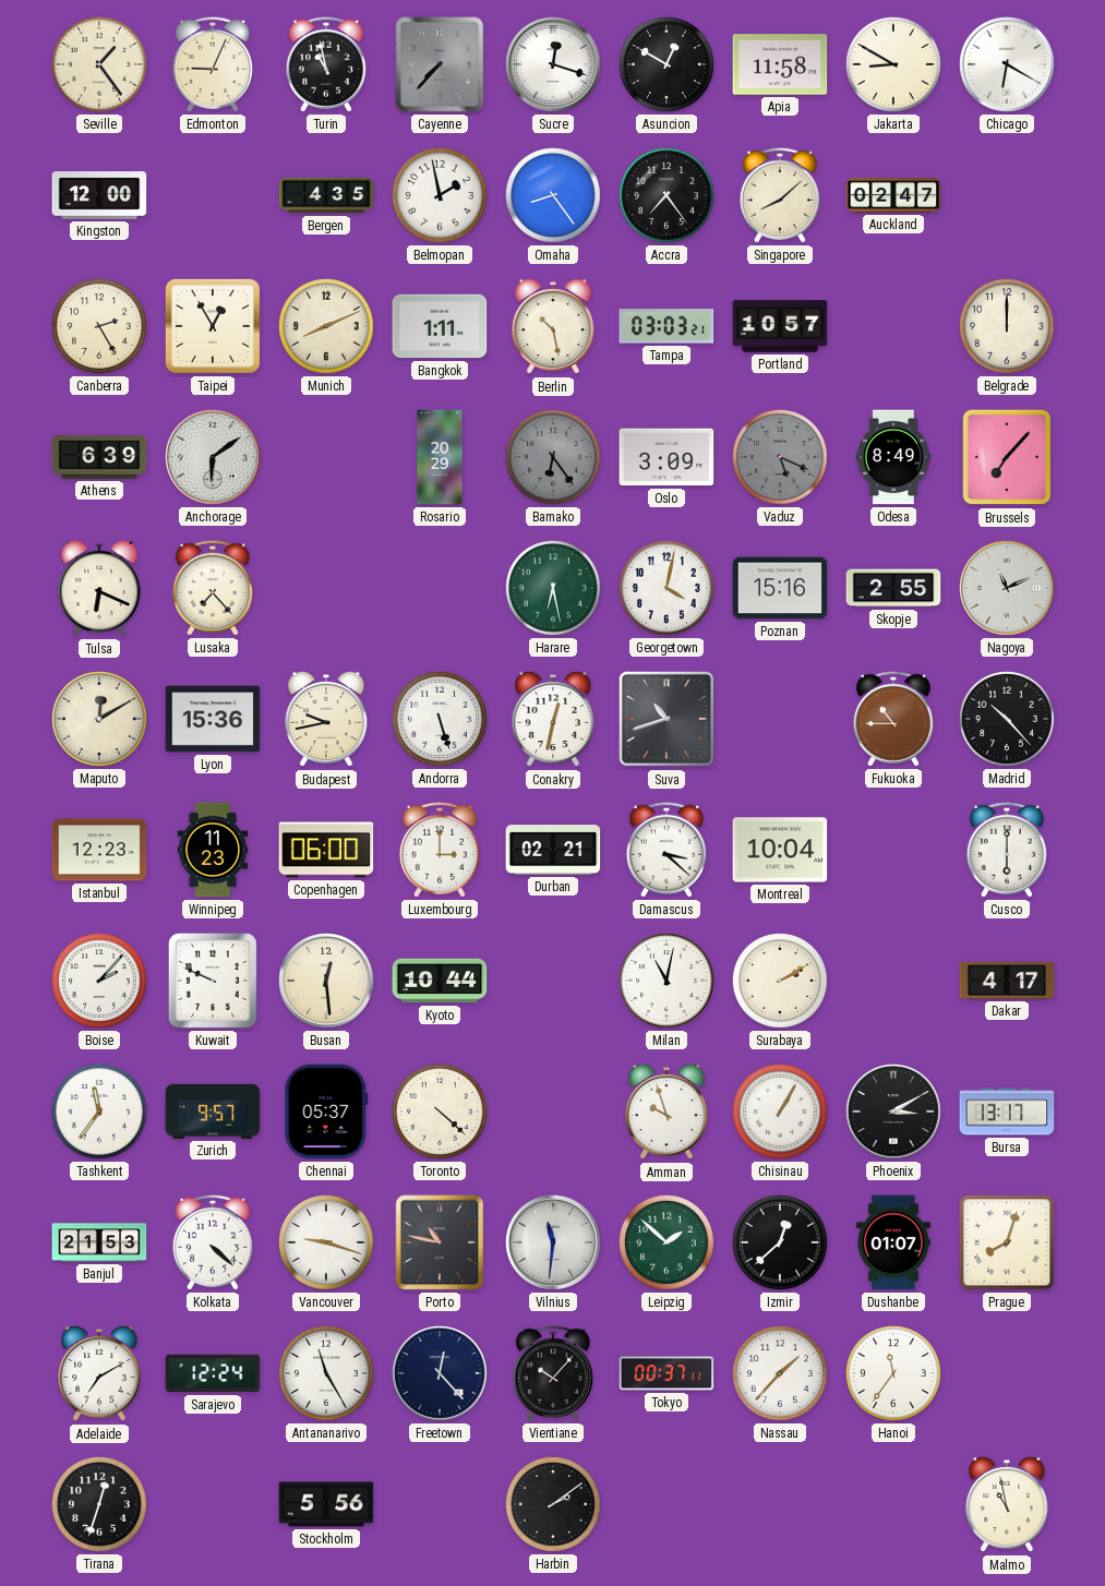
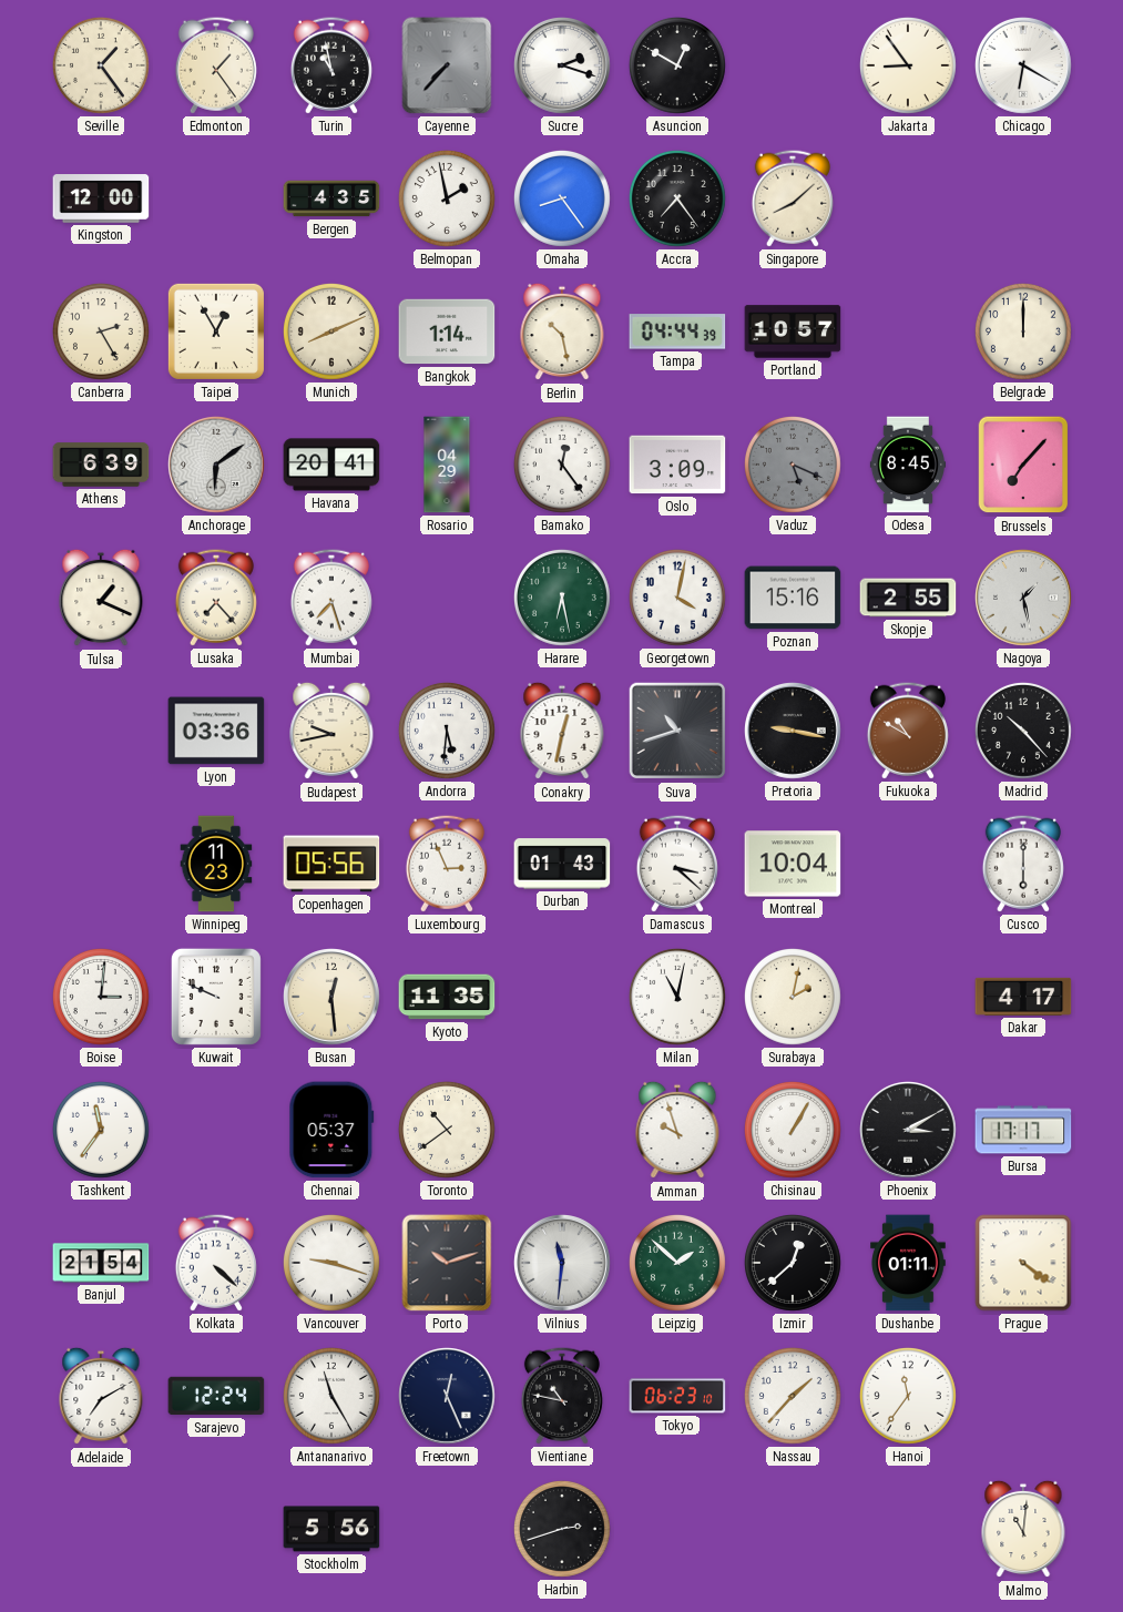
Edmonton: 9:04 -> 1:24 (216, 65)
Sucre: 12:18 -> 2:18 (563, 67)
Apia: 11:58 -> none (780, 64)
Jakarta: 8:50 -> 8:54 (908, 65)
Auckland: 02:47 -> none (893, 195)
Bangkok: 1:11 -> 1:14 (447, 331)
Tampa: 03:03 -> 04:44 (677, 331)
Havana: none -> 20:41 (331, 465)
Rosario: 20:29 -> 04:29 (447, 465)
Bamako: 6:24 -> 12:24 (562, 465)
Bamako dial: grey -> white (562, 465)
Odesa: 8:49 -> 8:45 (907, 465)
Tulsa: 6:19 -> 1:19 (101, 598)
Mumbai: none -> 7:27 (331, 598)
Nagoya: 11:11 -> 1:28 (1024, 599)
Maputo: 12:10 -> none (99, 719)
Lyon: 15:36 -> 03:36 (216, 731)
Andorra: 5:27 -> 5:31 (447, 731)
Pretoria: none -> 9:17 (794, 732)
Fukuoka: 10:45 -> 10:50 (908, 731)
Istanbul: 12:23 -> none (99, 850)
Copenhagen: 06:00 -> 05:56 (331, 864)
Luxembourg: 3:00 -> 2:56 (447, 864)
Durban: 02:21 -> 01:43 (562, 864)
Boise: 2:07 -> 3:01 (101, 997)
Kyoto: 10:44 -> 11:35 (447, 997)
Surabaya: 2:10 -> 2:02 (793, 997)
Zurich: 9:57 -> none (213, 1112)
Toronto: 4:22 -> 10:39 (447, 1130)
Bursa: 13:17 -> 17:17 (1023, 1130)
Banjul: 21:53 -> 21:54 (101, 1263)
Porto: 10:47 -> 10:12 (447, 1263)
Dushanbe: 01:07 -> 01:11 (909, 1263)
Prague: 8:03 -> 4:21 (1023, 1263)
Freetown: 12:23 -> 12:26 (448, 1397)
Vientiane: 10:07 -> 10:47 (562, 1396)
Tokyo: 00:37 -> 06:23 (677, 1396)
Tirana: 12:33 -> none (99, 1504)
Harbin: 2:09 -> 2:42 (562, 1529)
Malmo: 10:58 -> 11:01 (1023, 1529)
